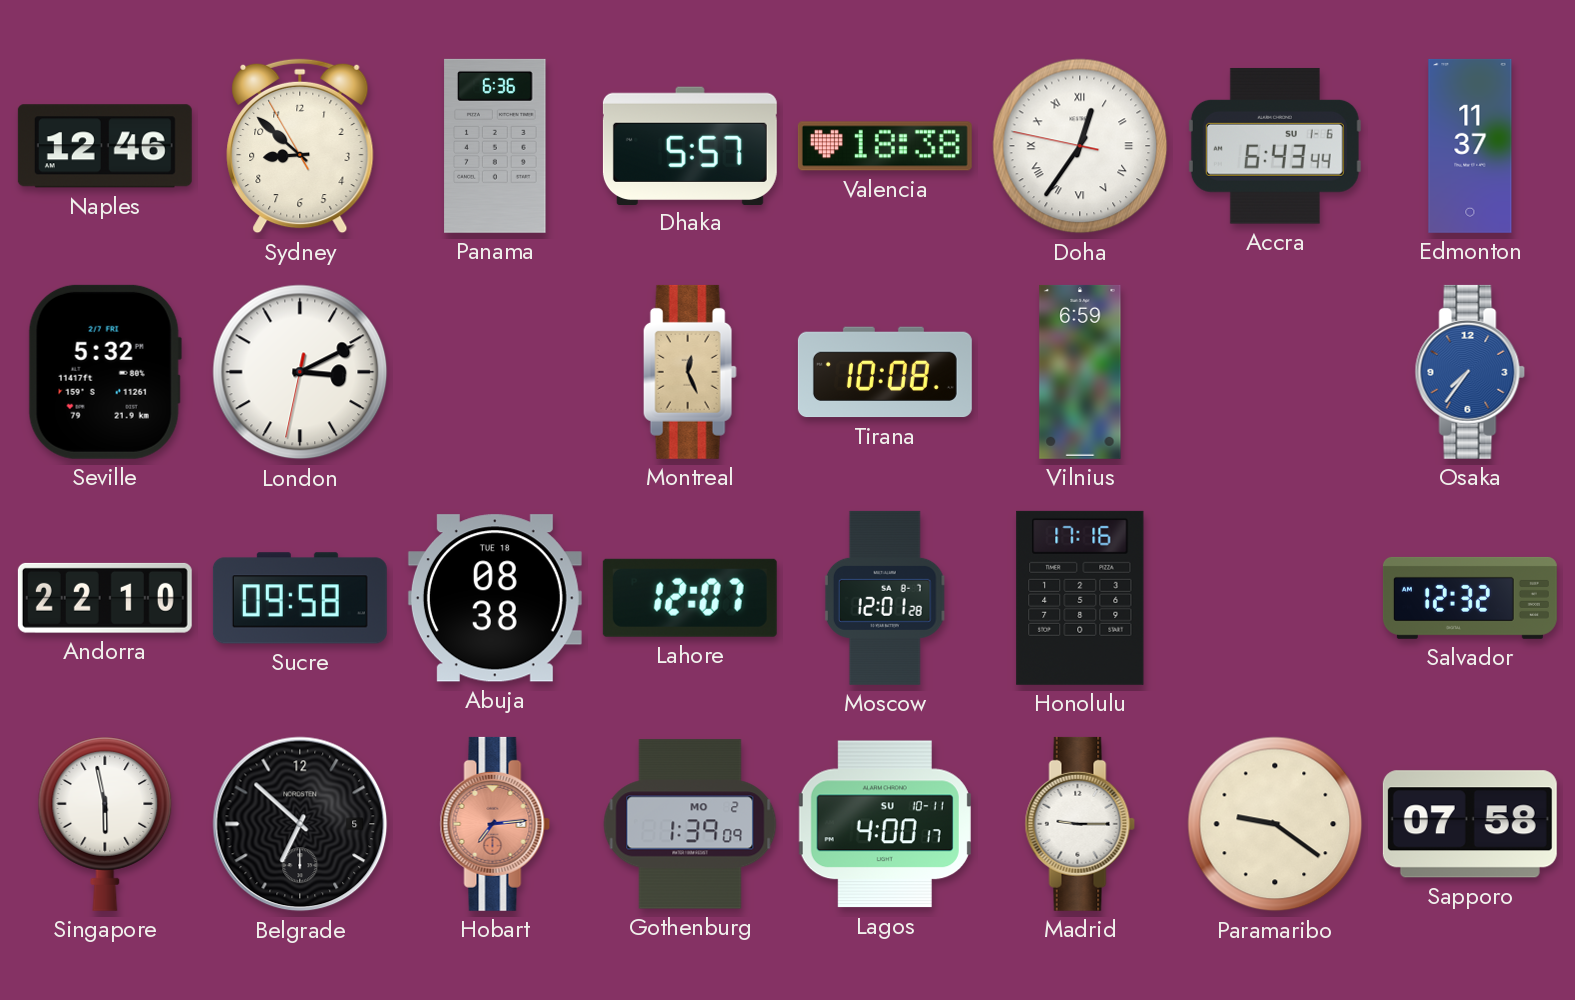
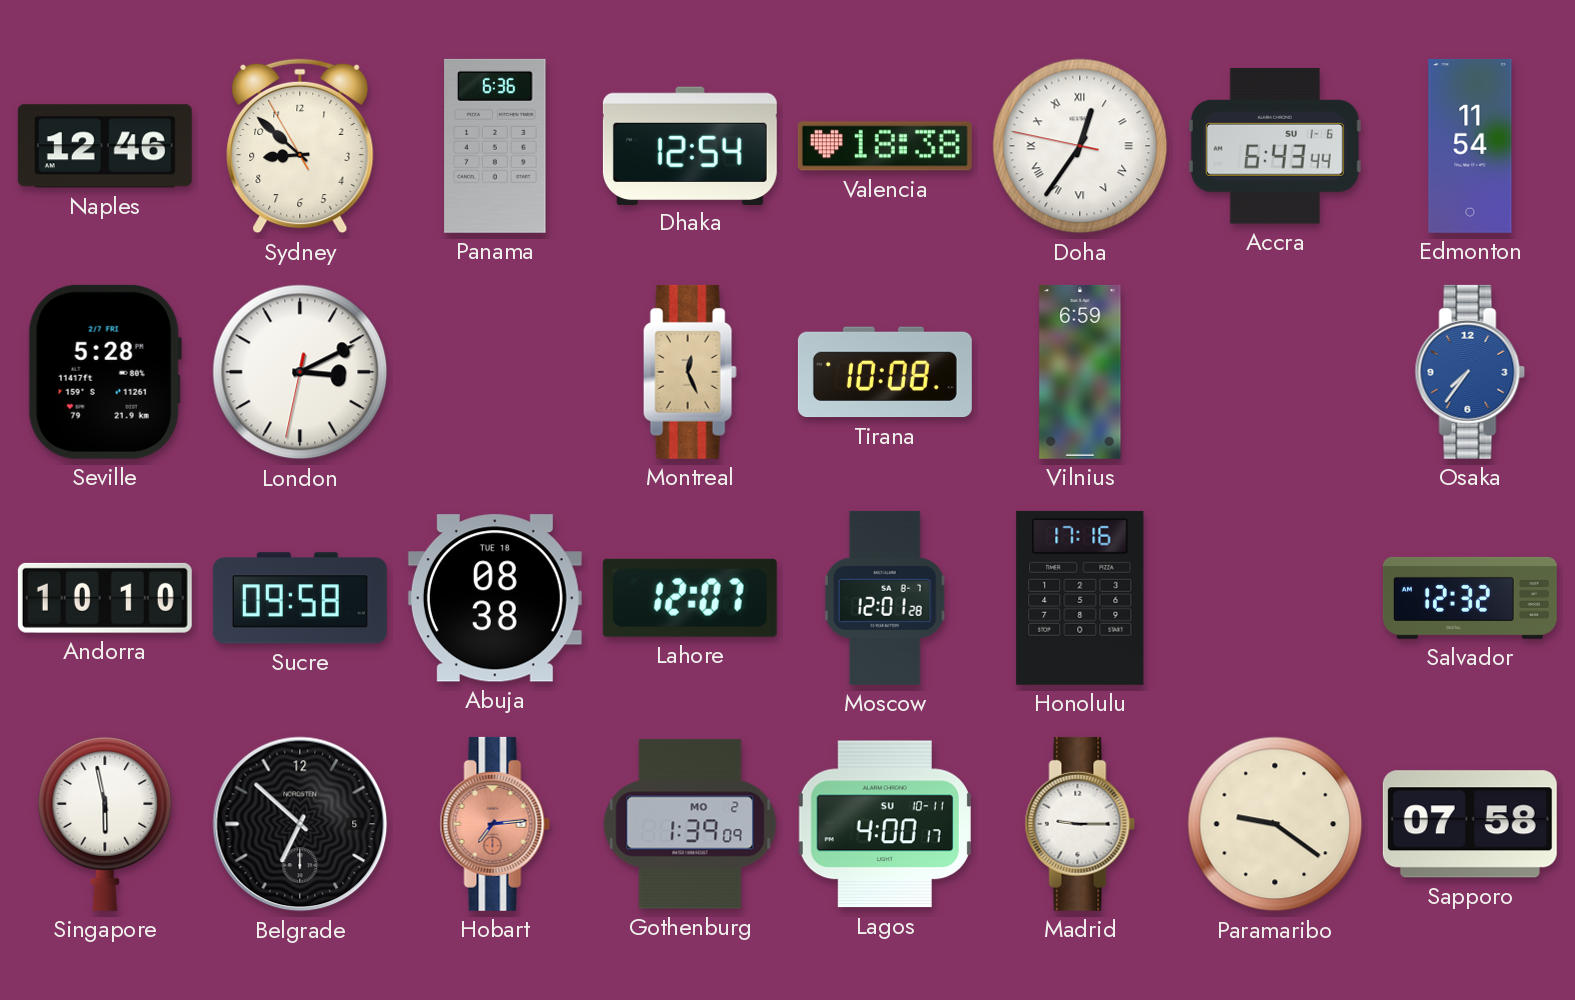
Dhaka: 5:57 -> 12:54 (690, 145)
Edmonton: 11:37 -> 11:54 (1470, 146)
Seville: 5:32 -> 5:28 (105, 372)
Andorra: 22:10 -> 10:10 (105, 598)
